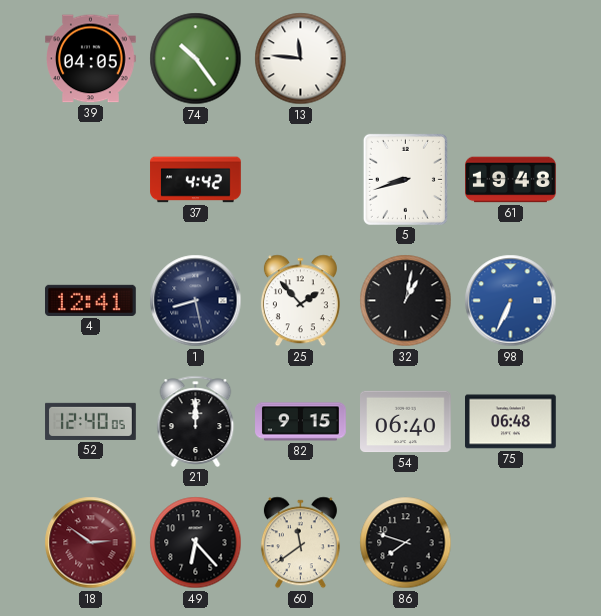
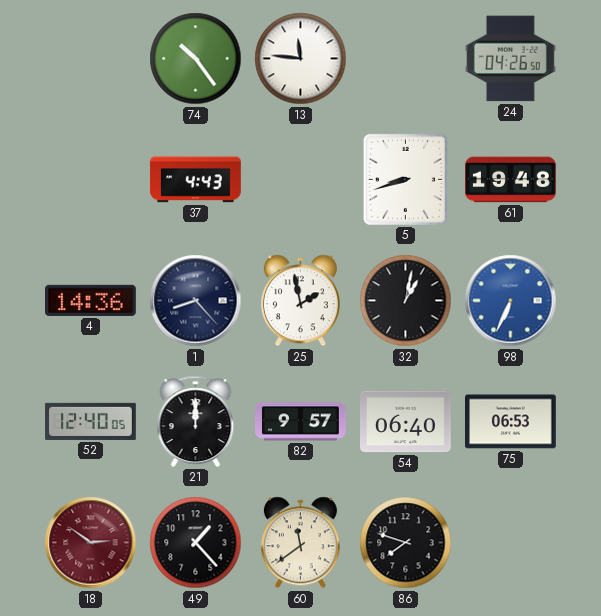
39: 04:05 -> none (91, 59)
24: none -> 04:26 (511, 59)
37: 4:42 -> 4:43 (196, 180)
4: 12:41 -> 14:36 (91, 300)
1: 8:28 -> 8:23 (196, 301)
25: 1:53 -> 1:58 (300, 301)
82: 9:15 -> 9:57 (301, 422)
75: 06:48 -> 06:53 (511, 422)
49: 6:23 -> 1:23 (196, 543)
